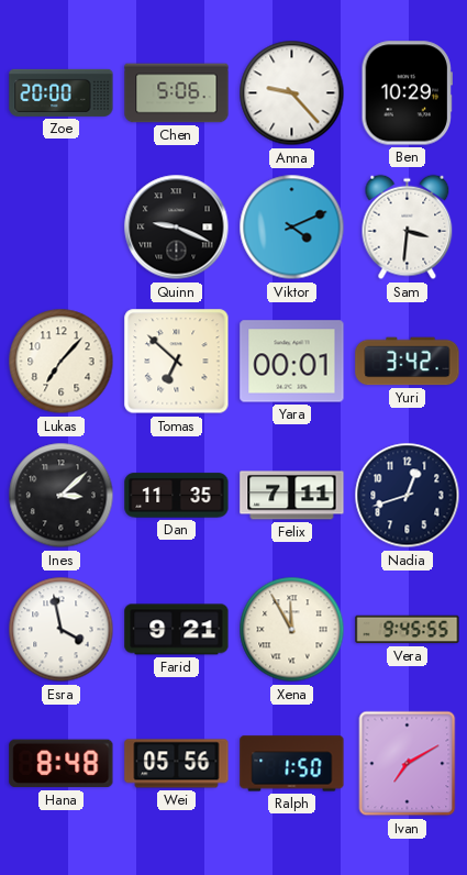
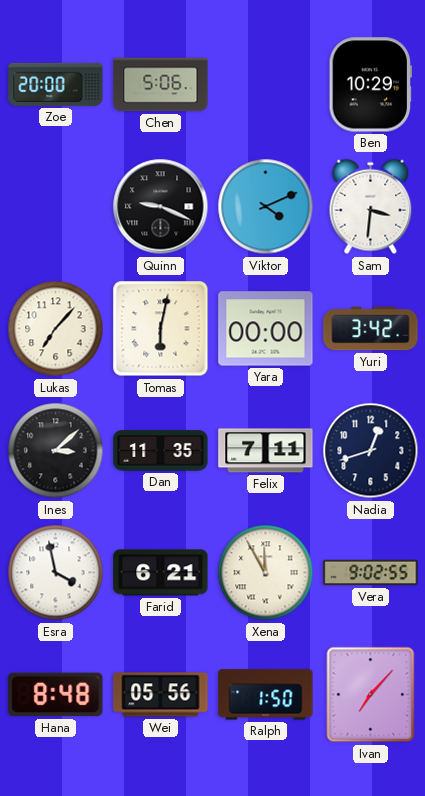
Anna: 9:23 -> none (292, 93)
Tomas: 6:52 -> 6:02 (161, 329)
Yara: 00:01 -> 00:00 (266, 329)
Farid: 9:21 -> 6:21 (161, 573)
Vera: 9:45 -> 9:02 (371, 573)
Ivan: 7:10 -> 7:07 (371, 695)
